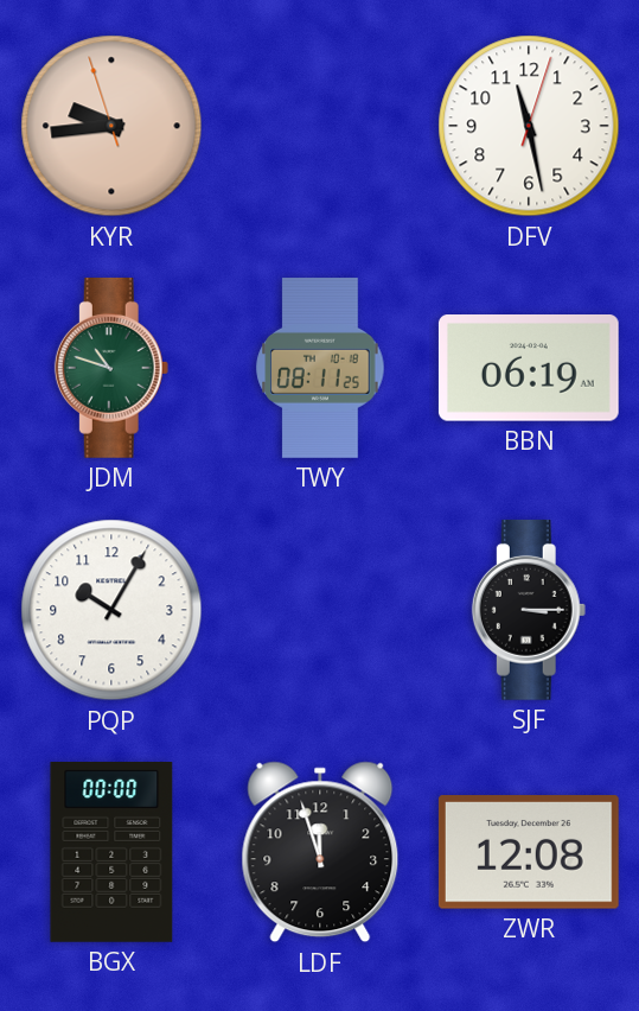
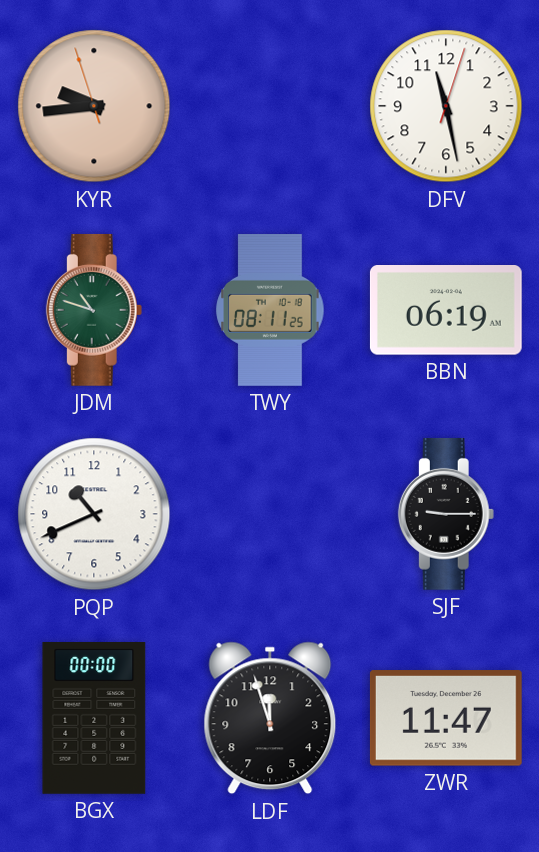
PQP: 10:05 -> 10:41 (94, 514)
SJF: 3:15 -> 9:15 (446, 514)
ZWR: 12:08 -> 11:47 (446, 718)
